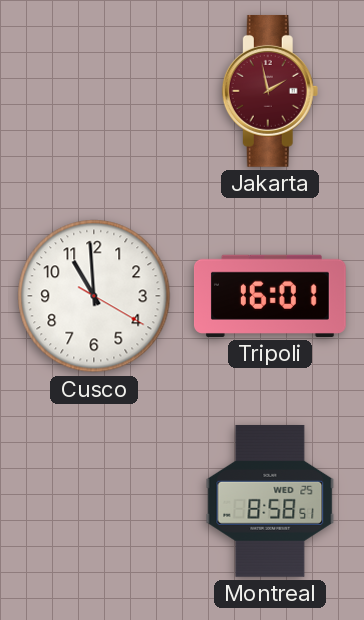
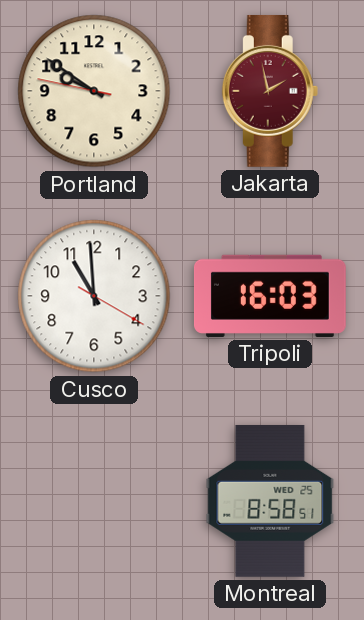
Portland: none -> 9:50 (94, 91)
Tripoli: 16:01 -> 16:03 (270, 296)
